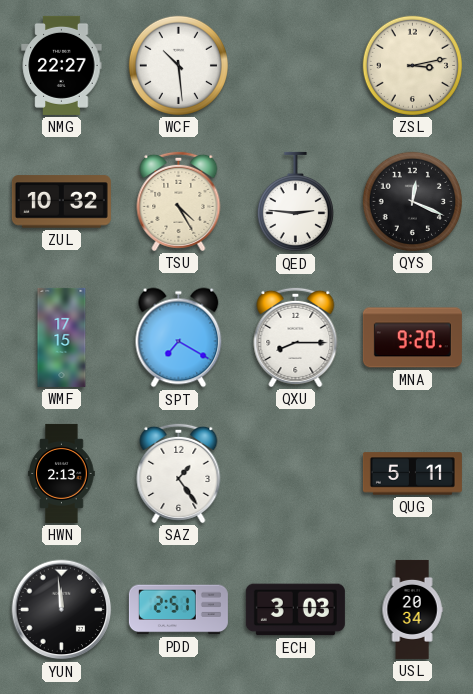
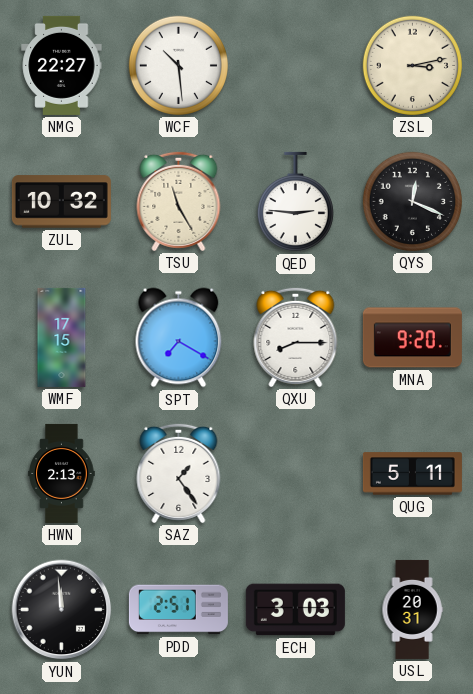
TSU: 4:25 -> 11:25 (179, 201)
USL: 20:34 -> 20:31 (412, 609)
